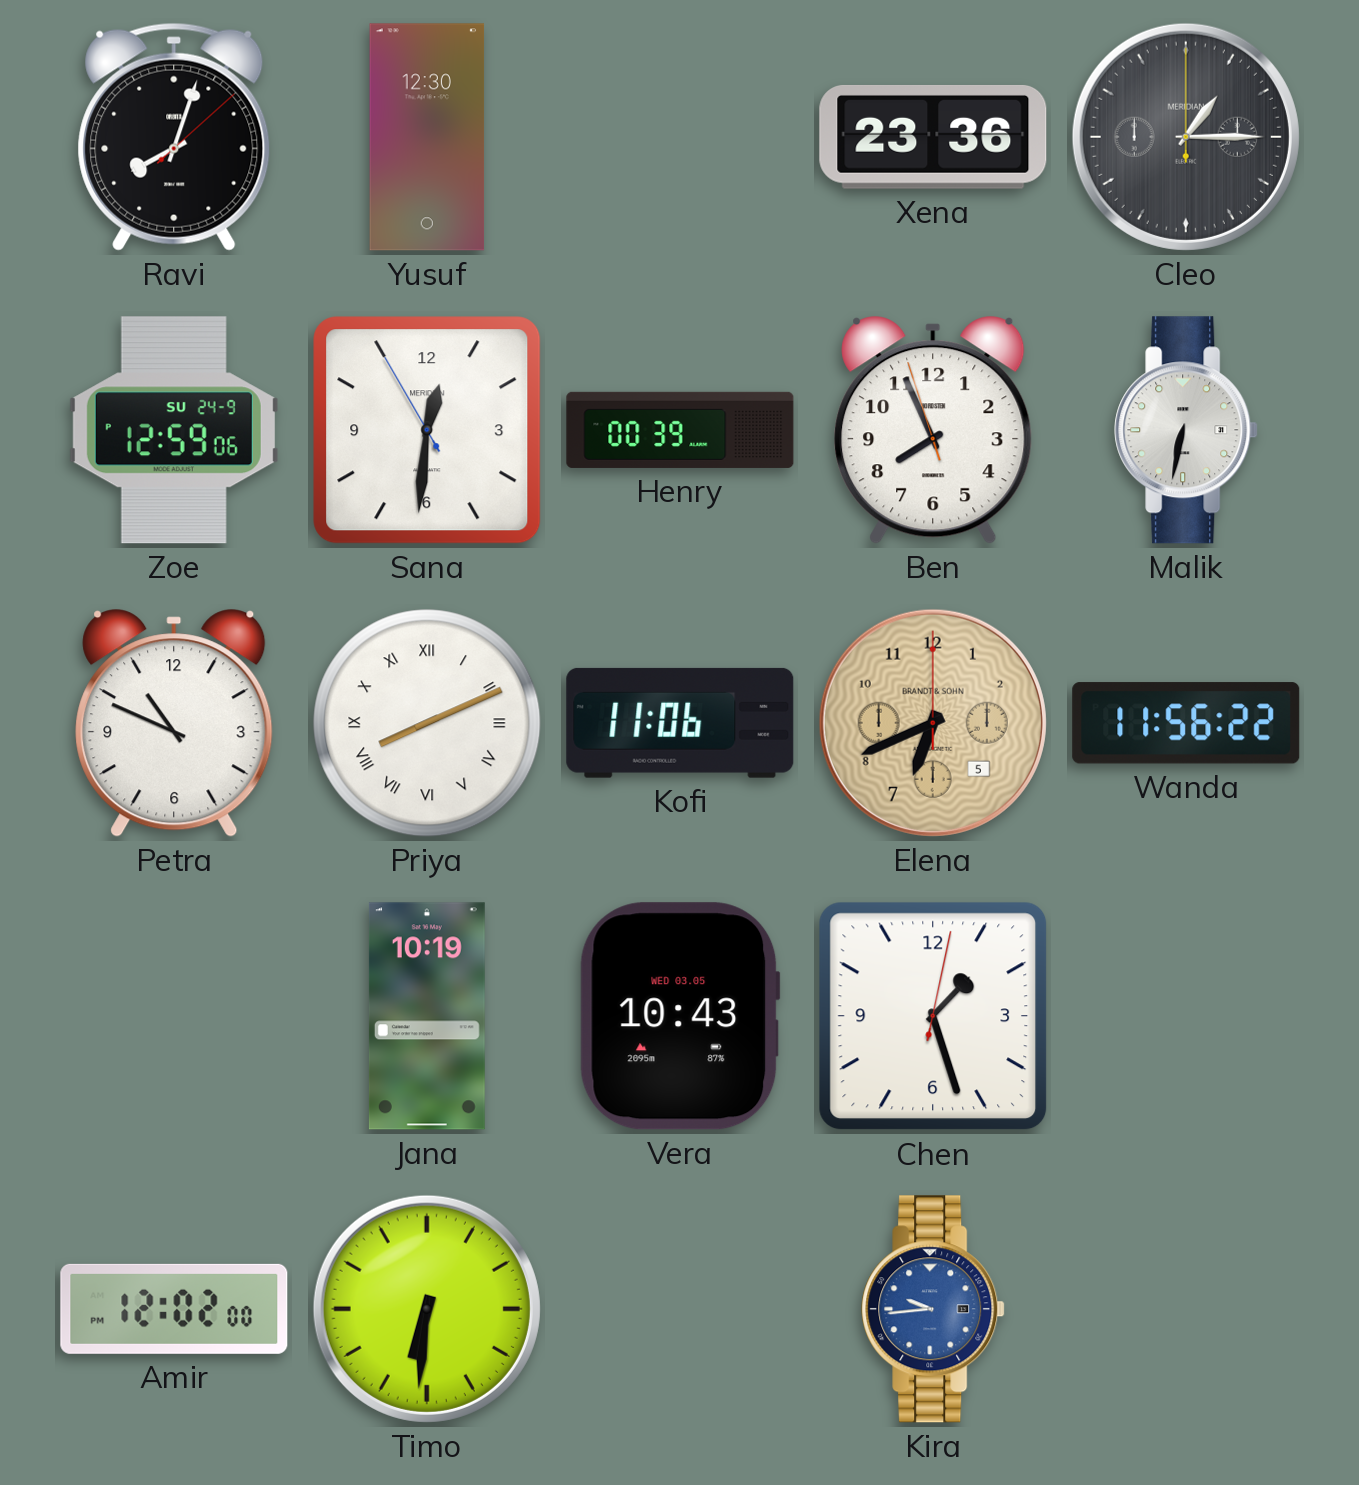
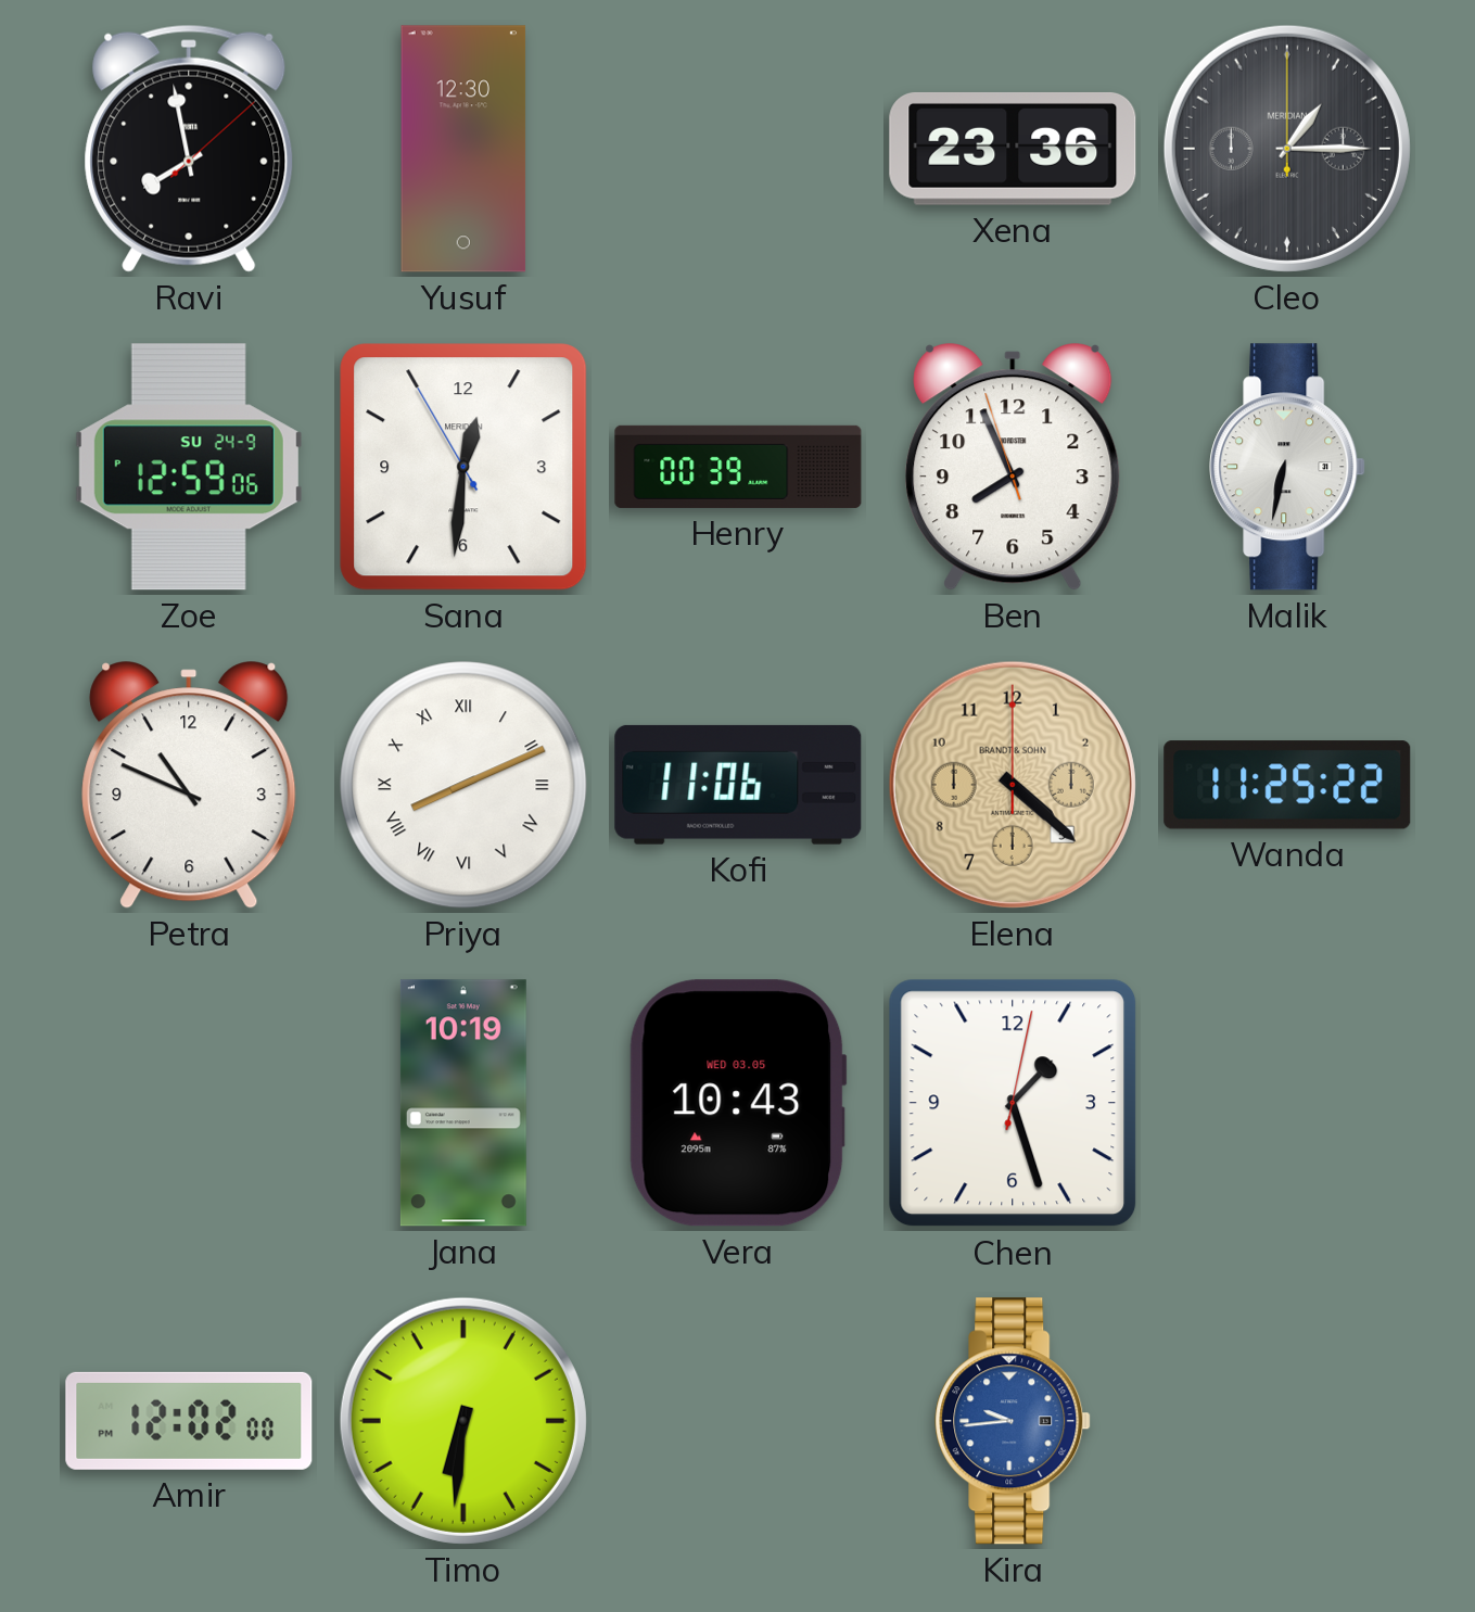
Ravi: 8:03 -> 7:58 (189, 149)
Elena: 6:41 -> 4:22 (1013, 785)
Wanda: 11:56 -> 11:25 (1287, 785)
